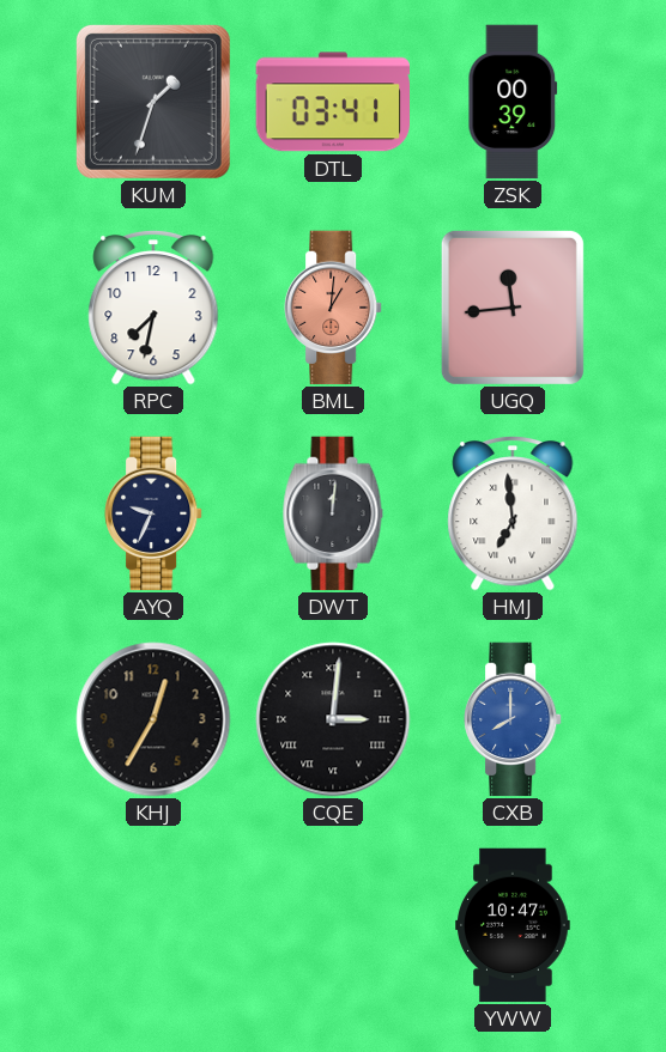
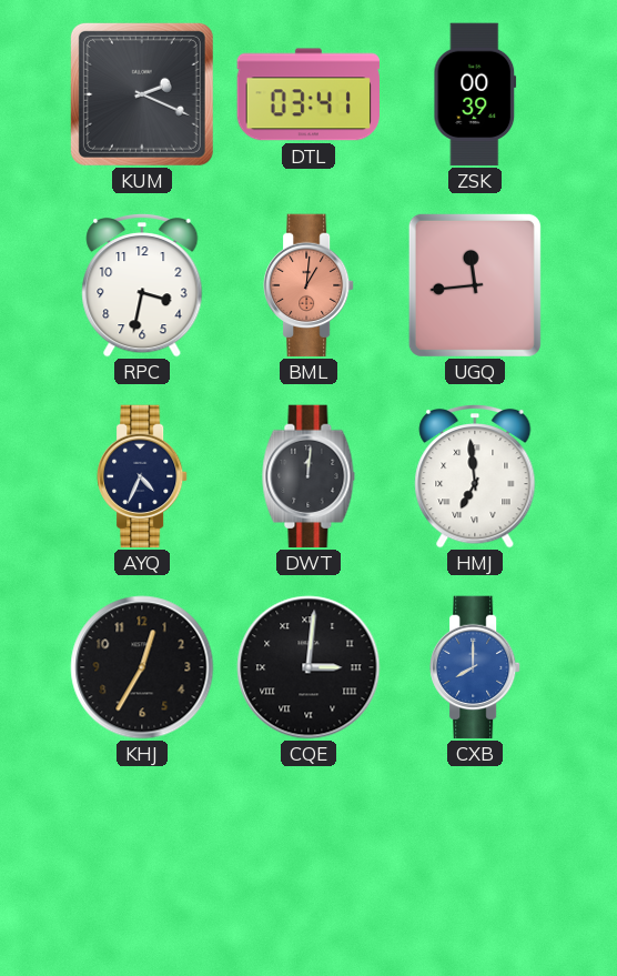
KUM: 1:33 -> 2:19 (142, 94)
RPC: 7:32 -> 3:32 (142, 285)
AYQ: 9:34 -> 4:34 (143, 476)
YWW: 10:47 -> none (513, 925)
